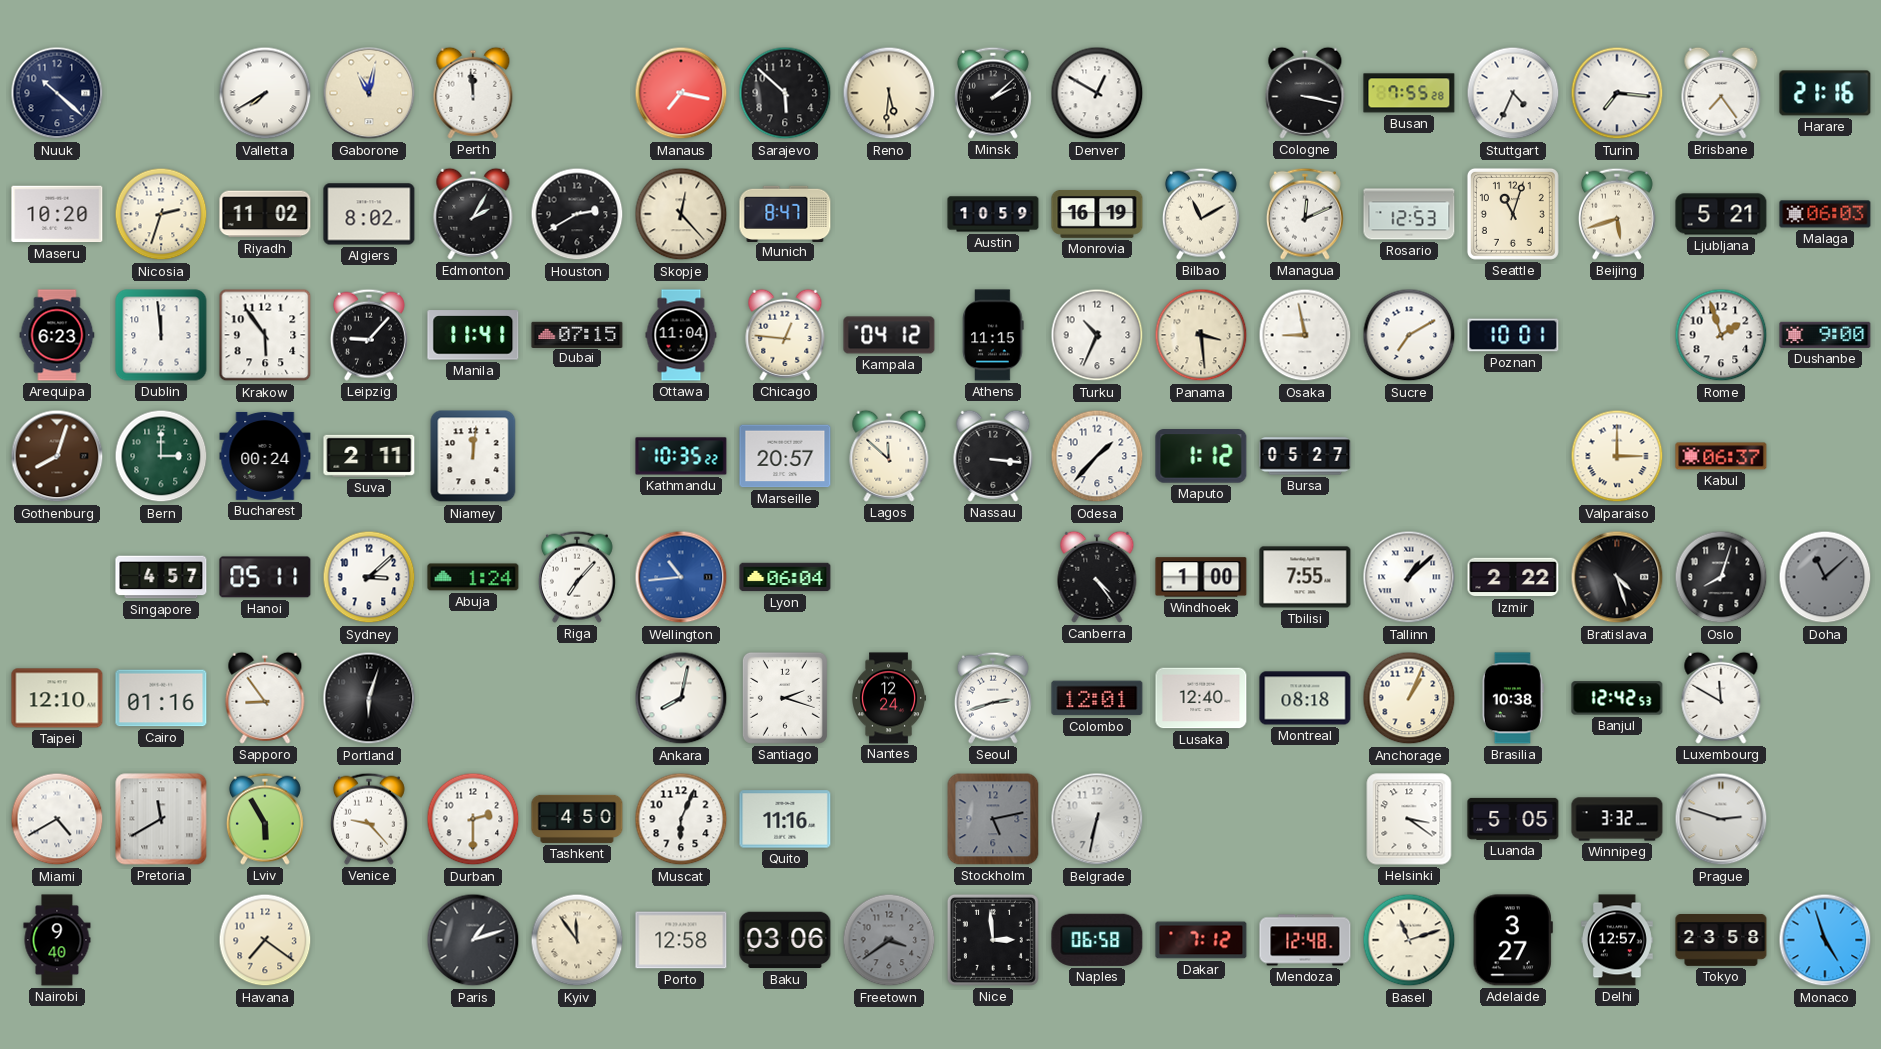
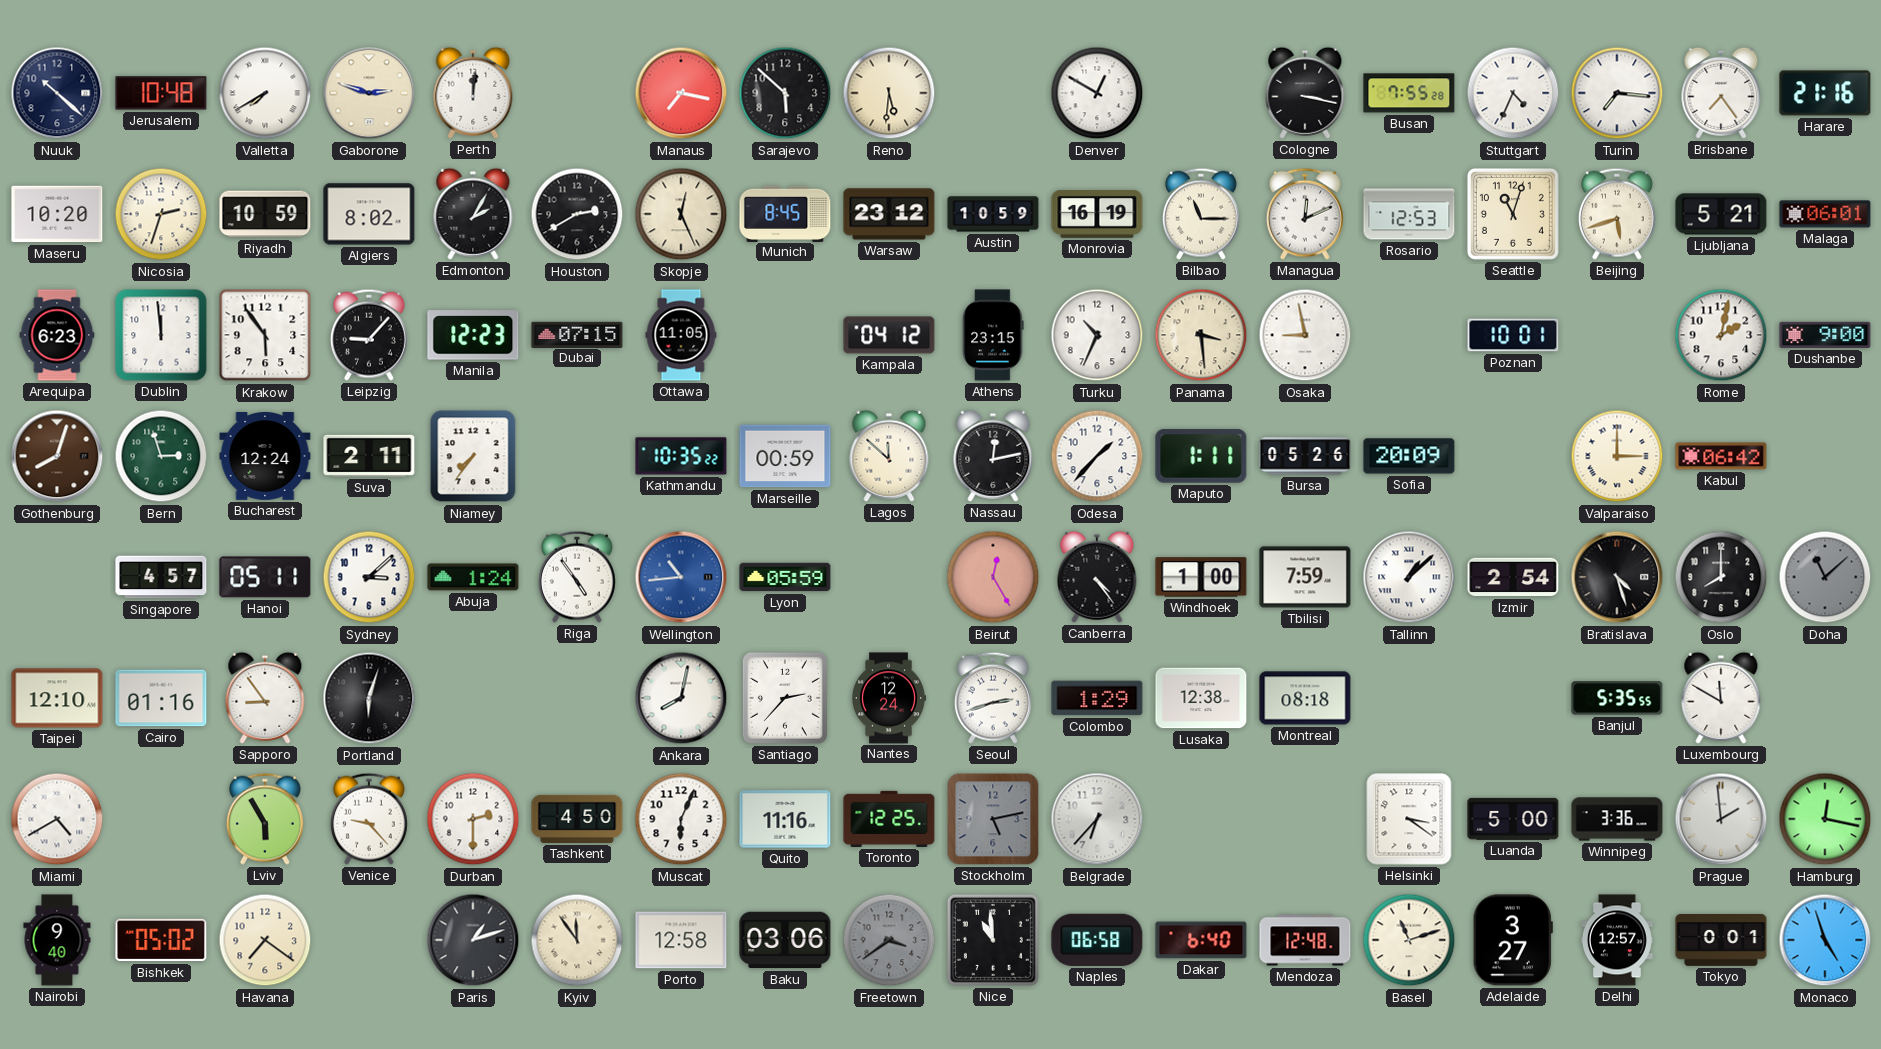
Jerusalem: none -> 10:48 (161, 93)
Gaborone: 11:02 -> 2:48 (369, 93)
Perth: 11:59 -> 12:01 (473, 93)
Minsk: 2:08 -> none (993, 93)
Riyadh: 11:02 -> 10:59 (265, 214)
Skopje: 12:23 -> 12:26 (681, 214)
Munich: 8:47 -> 8:45 (785, 213)
Warsaw: none -> 23:12 (889, 214)
Bilbao: 11:10 -> 11:15 (1201, 214)
Malaga: 06:03 -> 06:01 (1825, 214)
Manila: 11:41 -> 12:23 (473, 335)
Ottawa: 11:04 -> 11:05 (681, 335)
Chicago: 12:46 -> none (785, 335)
Athens: 11:15 -> 23:15 (993, 335)
Sucre: 7:10 -> none (1409, 335)
Rome: 1:57 -> 2:02 (1721, 335)
Bern: 3:00 -> 2:57 (161, 456)
Bucharest: 00:24 -> 12:24 (265, 456)
Niamey: 12:01 -> 7:36 (473, 456)
Marseille: 20:57 -> 00:59 (785, 456)
Nassau: 3:16 -> 12:13 (993, 456)
Maputo: 1:12 -> 1:11 (1201, 456)
Bursa: 05:27 -> 05:26 (1305, 456)
Sofia: none -> 20:09 (1409, 456)
Kabul: 06:37 -> 06:42 (1721, 456)
Riga: 7:07 -> 4:54 (577, 577)
Lyon: 06:04 -> 05:59 (785, 577)
Beirut: none -> 12:25 (993, 577)
Tbilisi: 7:55 -> 7:59 (1305, 577)
Izmir: 2:22 -> 2:54 (1513, 577)
Oslo: 8:03 -> 8:00 (1721, 577)
Santiago: 2:18 -> 2:37 (785, 698)
Colombo: 12:01 -> 1:29 (1097, 698)
Lusaka: 12:40 -> 12:38 (1201, 698)
Anchorage: 1:04 -> none (1409, 698)
Brasilia: 10:38 -> none (1513, 698)
Banjul: 12:42 -> 5:35 (1617, 698)
Pretoria: 11:40 -> none (161, 819)
Toronto: none -> 12:25 (889, 819)
Belgrade: 6:32 -> 6:37 (1097, 819)
Luanda: 5:05 -> 5:00 (1513, 819)
Winnipeg: 3:32 -> 3:36 (1617, 819)
Prague: 2:48 -> 1:59 (1721, 819)
Hamburg: none -> 12:17 (1825, 819)
Bishkek: none -> 05:02 (161, 940)
Nice: 2:59 -> 10:59 (993, 940)
Dakar: 7:12 -> 6:40 (1201, 940)
Tokyo: 23:58 -> 0:01 (1721, 940)
